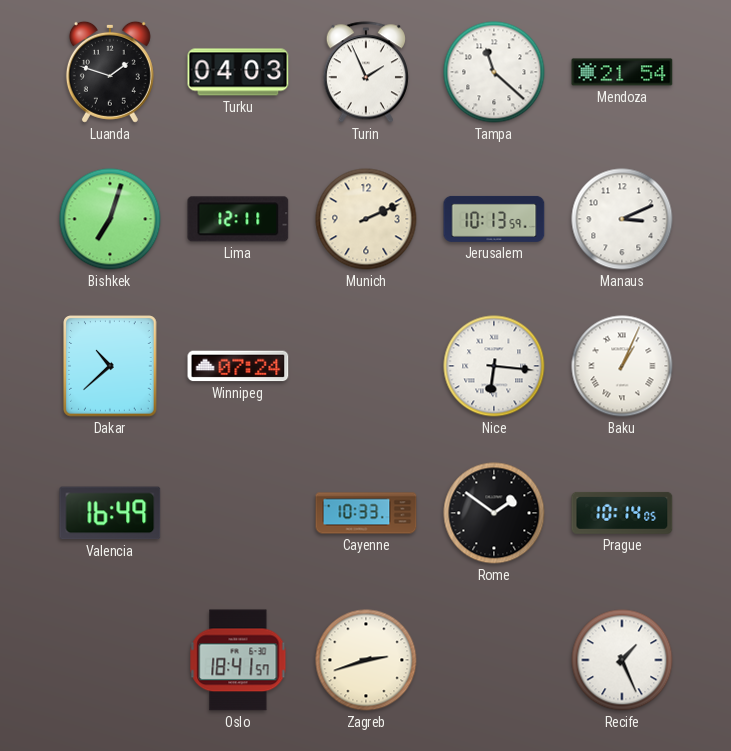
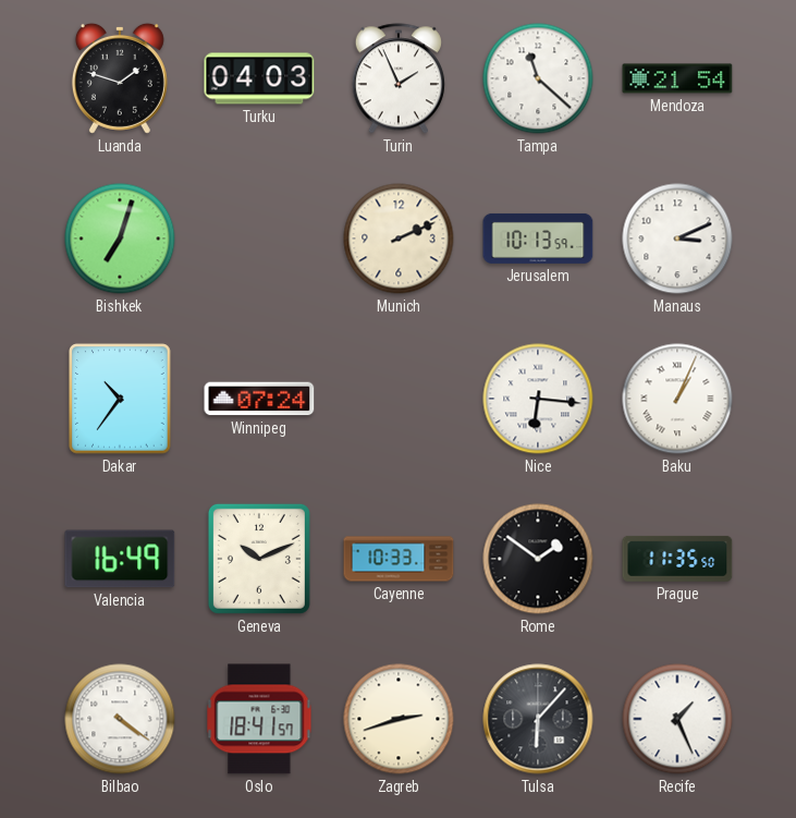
Lima: 12:11 -> none (238, 219)
Dakar: 10:38 -> 10:36 (121, 399)
Geneva: none -> 10:11 (259, 559)
Prague: 10:14 -> 11:35 (677, 559)
Bilbao: none -> 4:21 (120, 719)
Tulsa: none -> 6:07 (538, 719)
